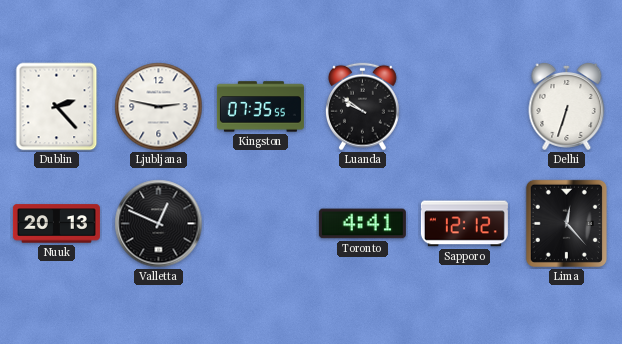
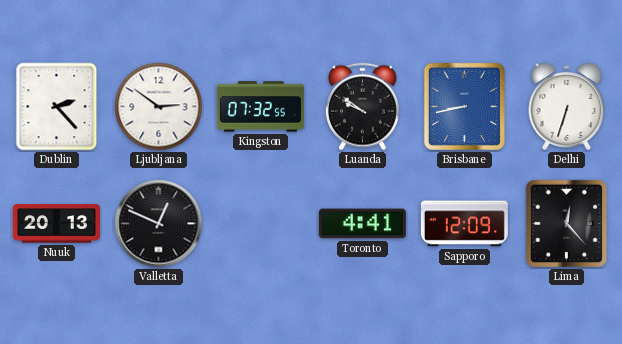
Ljubljana: 2:47 -> 2:51 (159, 107)
Kingston: 07:35 -> 07:32 (260, 107)
Brisbane: none -> 8:43 (464, 106)
Sapporo: 12:12 -> 12:09 (464, 224)
